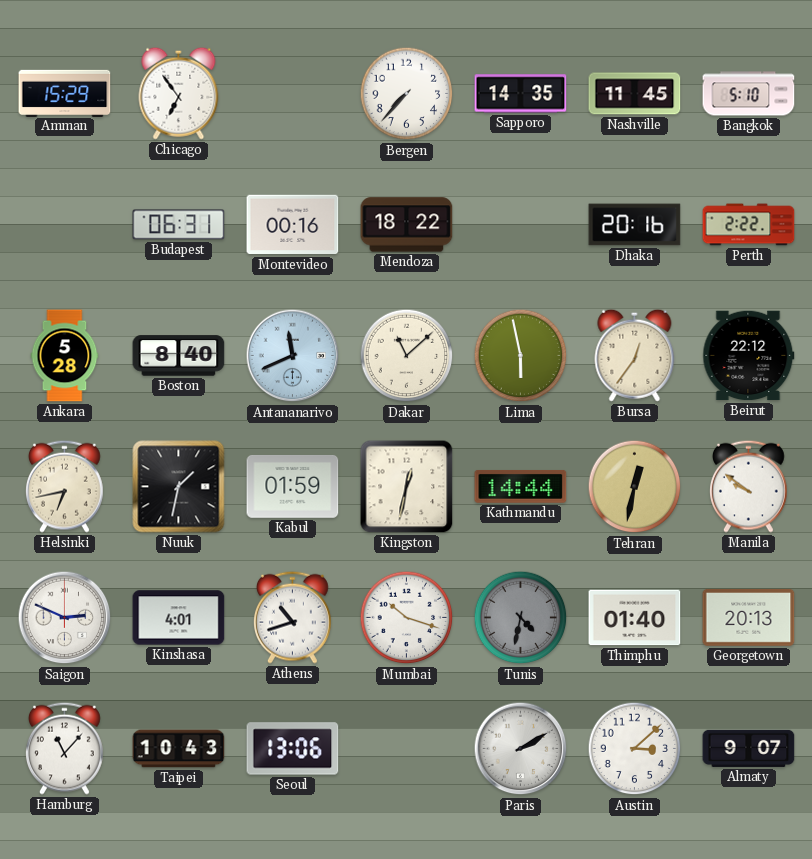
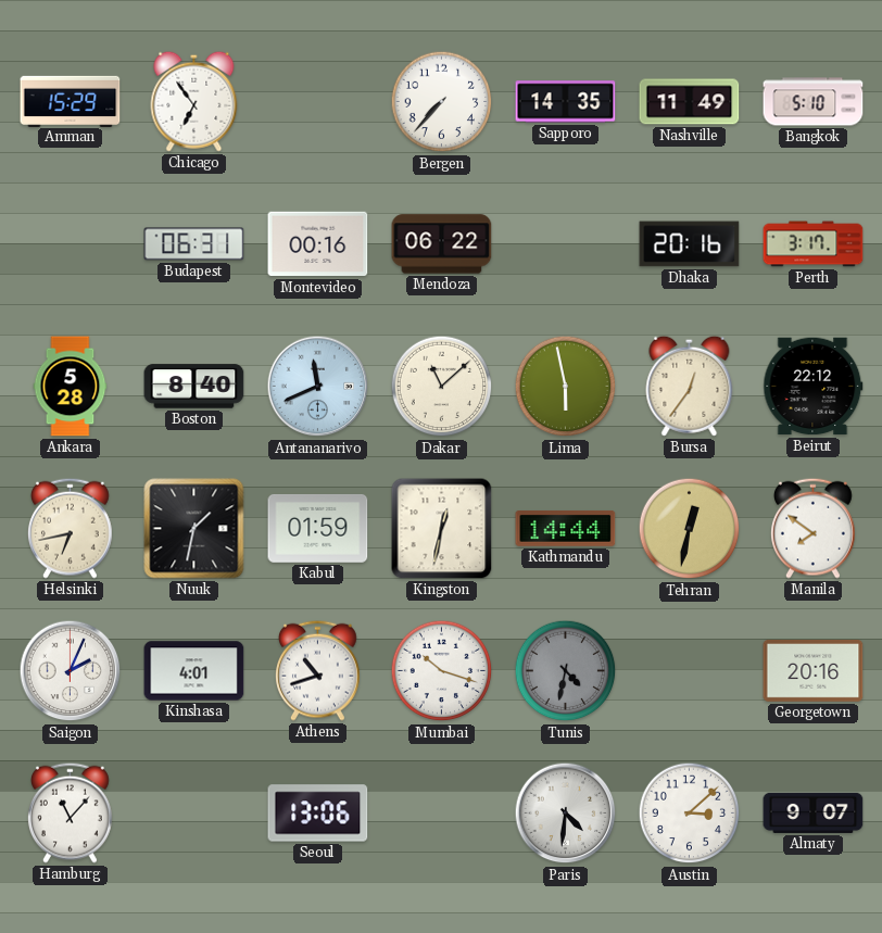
Nashville: 11:45 -> 11:49 (690, 102)
Mendoza: 18:22 -> 06:22 (442, 244)
Perth: 2:22 -> 3:17 (814, 244)
Manila: 9:51 -> 7:51 (814, 528)
Saigon: 2:49 -> 2:04 (71, 671)
Thimphu: 01:40 -> none (635, 618)
Georgetown: 20:13 -> 20:16 (814, 671)
Taipei: 10:43 -> none (179, 749)
Paris: 2:10 -> 4:31 (566, 814)
